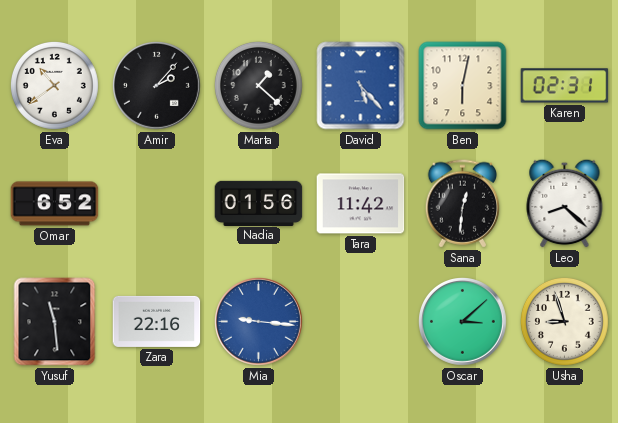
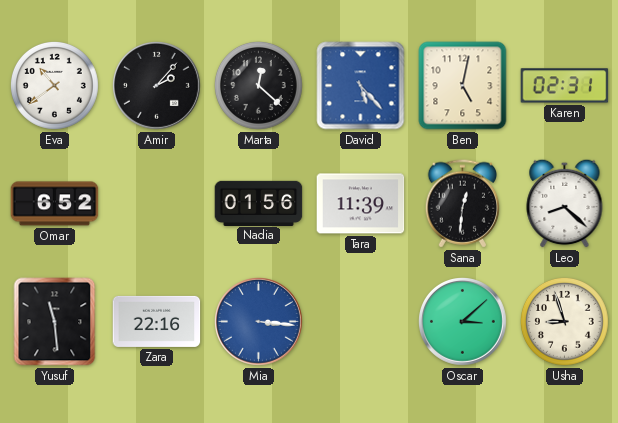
Marta: 1:22 -> 12:22 (259, 86)
Ben: 6:02 -> 5:02 (463, 86)
Tara: 11:42 -> 11:39 (361, 204)
Mia: 9:16 -> 3:16 (259, 322)
